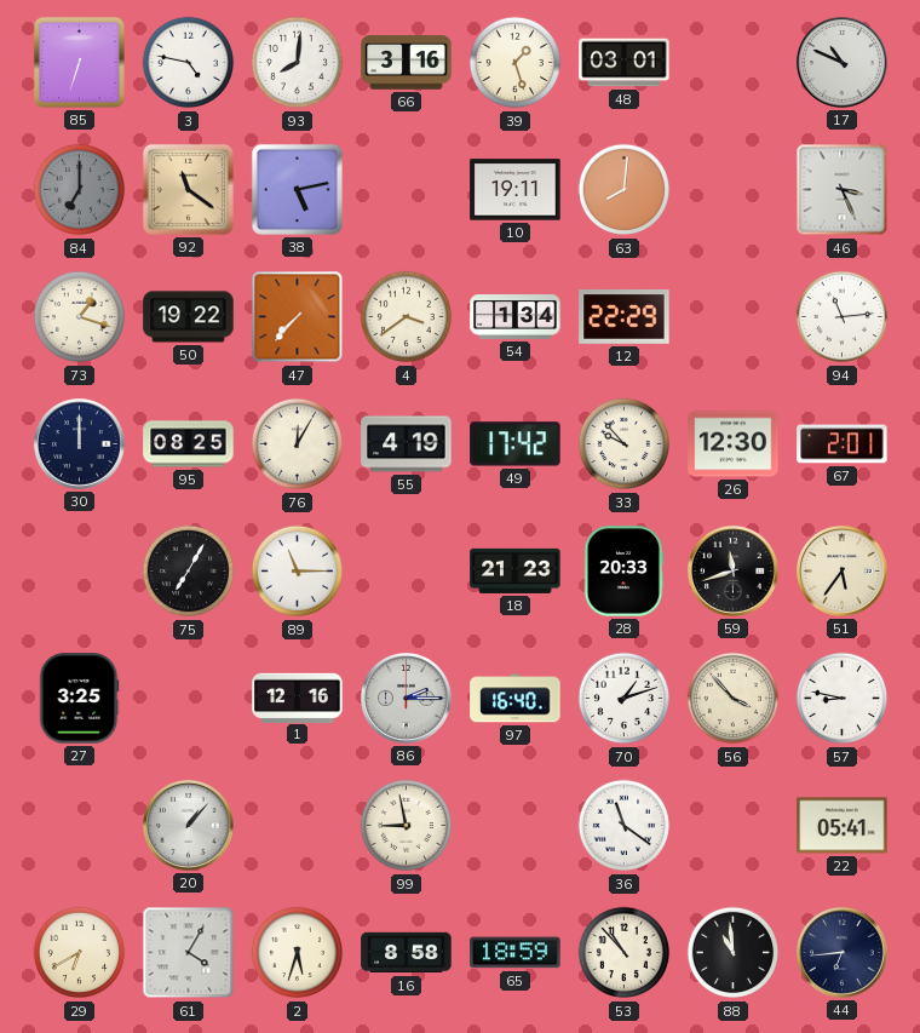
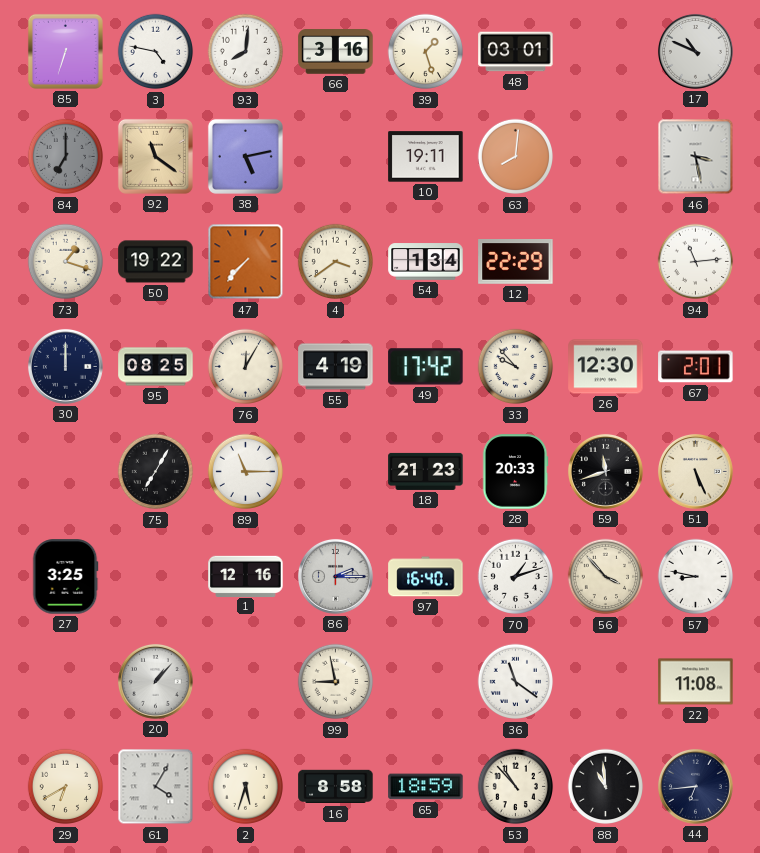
46: 3:26 -> 3:28 (696, 157)
51: 5:36 -> 5:26 (695, 471)
22: 05:41 -> 11:08 (696, 682)
